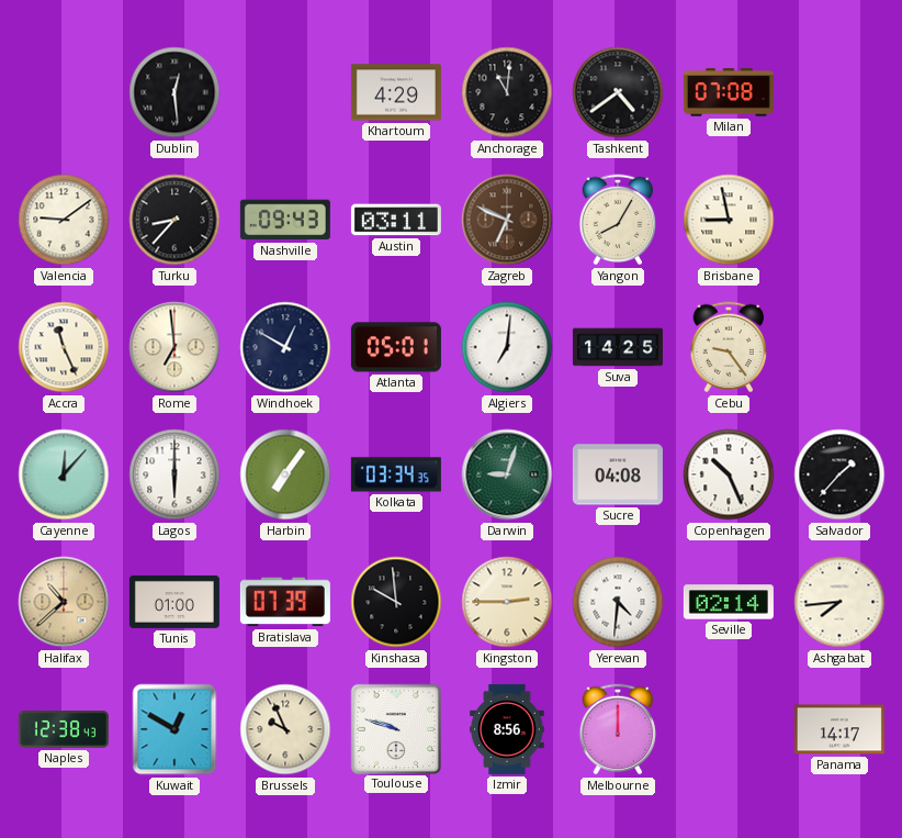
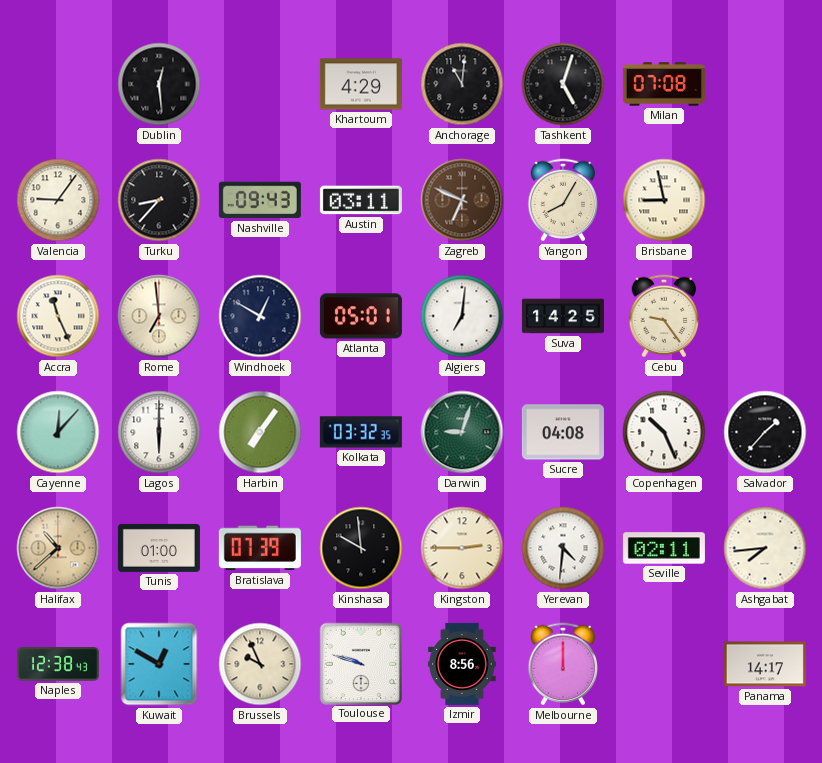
Tashkent: 4:39 -> 5:03 (563, 84)
Valencia: 9:09 -> 9:06 (58, 200)
Kolkata: 03:34 -> 03:32 (361, 432)
Seville: 02:14 -> 02:11 (664, 548)
